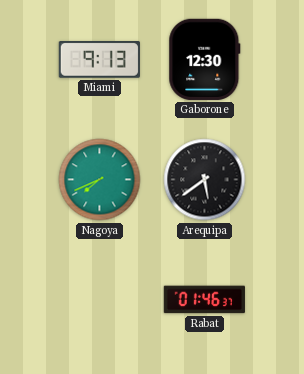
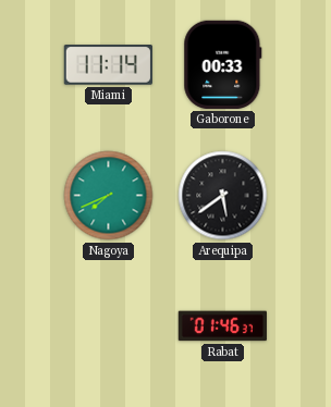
Miami: 9:13 -> 11:14 (108, 65)
Gaborone: 12:30 -> 00:33 (223, 64)
